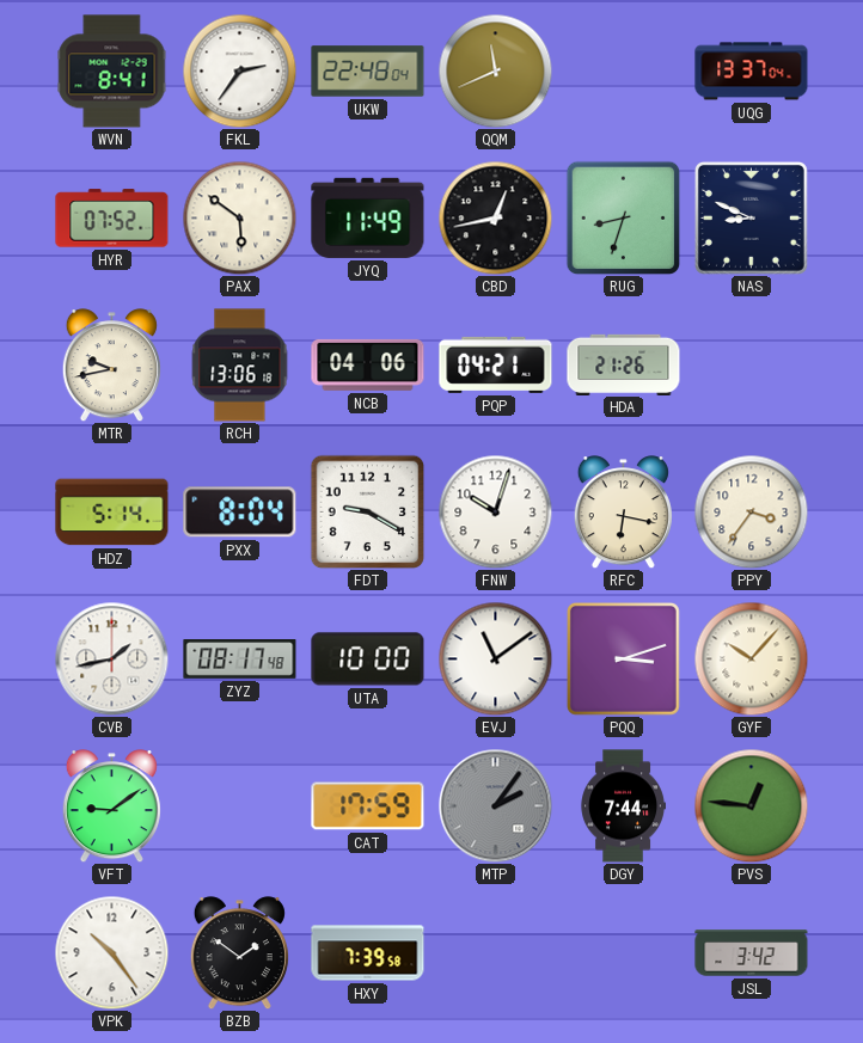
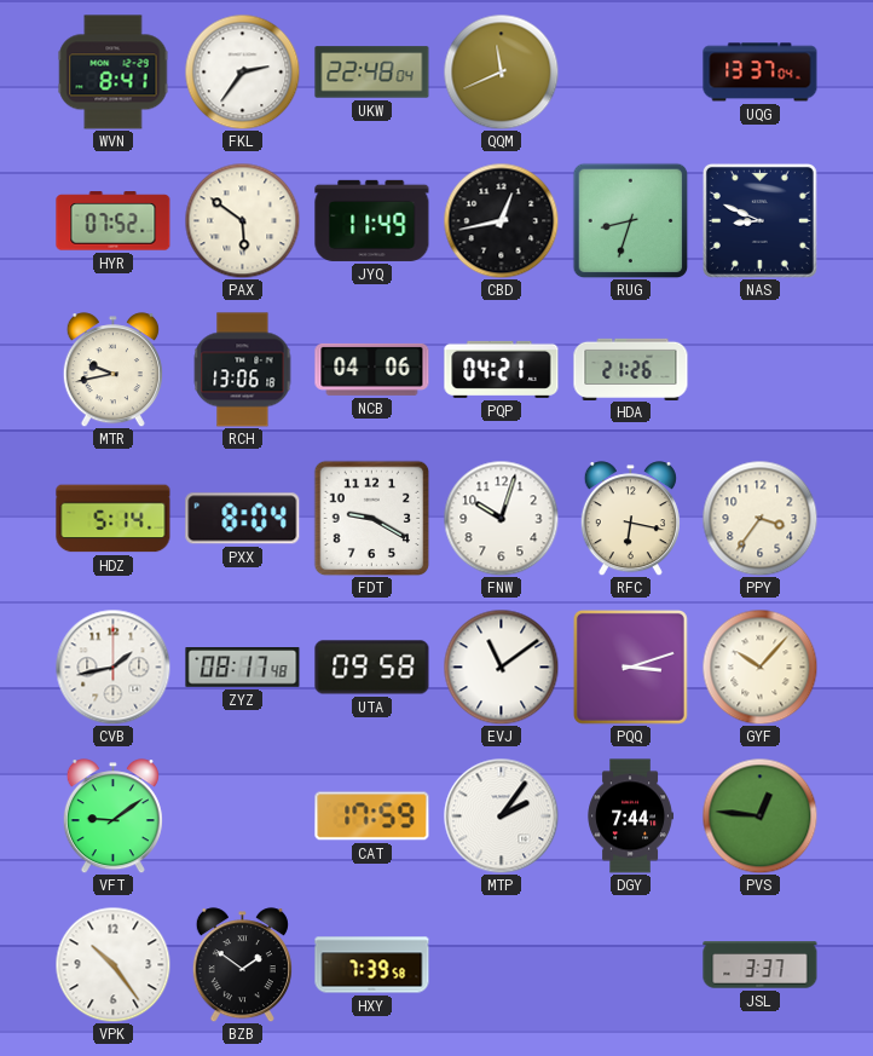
UTA: 10:00 -> 09:58 (372, 668)
MTP dial: grey -> white (501, 815)
JSL: 3:42 -> 3:37 (761, 965)
